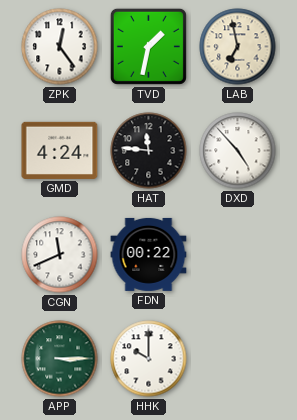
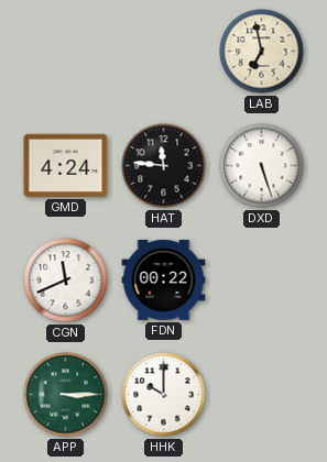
ZPK: 12:24 -> none (60, 47)
TVD: 1:32 -> none (148, 46)
DXD: 4:53 -> 5:27 (262, 166)
